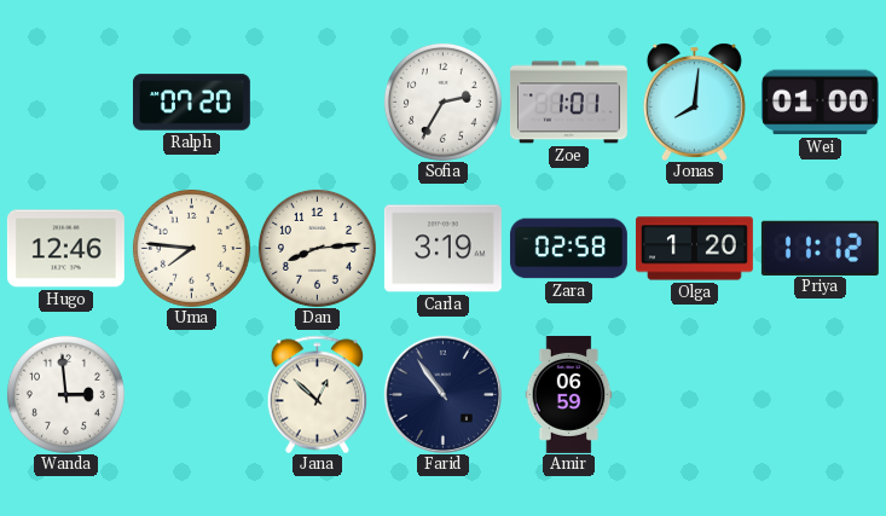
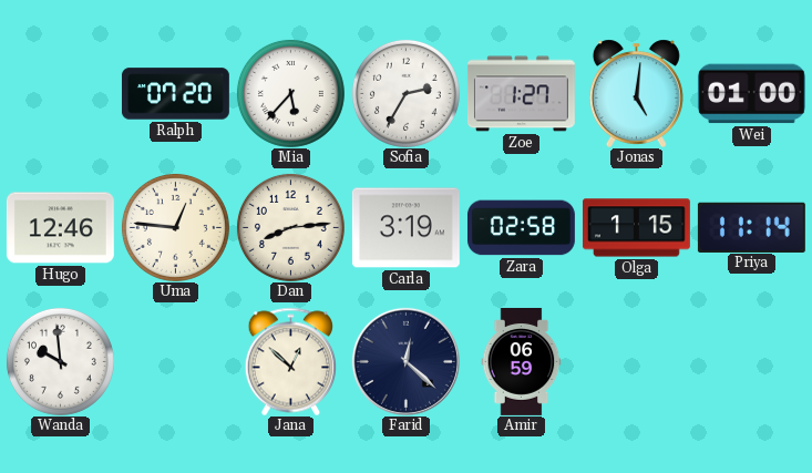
Mia: none -> 5:37 (290, 93)
Zoe: 1:01 -> 1:27 (521, 94)
Jonas: 8:01 -> 5:01 (636, 93)
Uma: 7:46 -> 12:46 (175, 227)
Olga: 1:20 -> 1:15 (636, 228)
Priya: 11:12 -> 11:14 (751, 227)
Wanda: 2:59 -> 9:59 (60, 361)
Farid: 10:54 -> 12:22 (405, 361)
